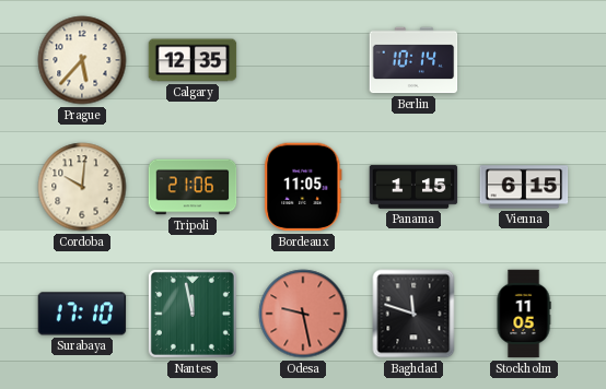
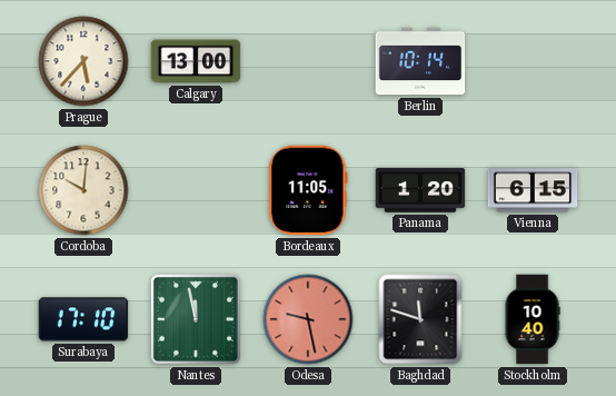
Calgary: 12:35 -> 13:00 (196, 61)
Tripoli: 21:06 -> none (193, 187)
Panama: 1:15 -> 1:20 (420, 190)
Stockholm: 11:05 -> 10:40 (533, 319)
